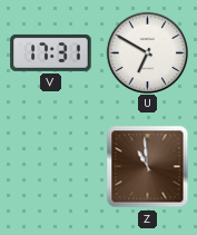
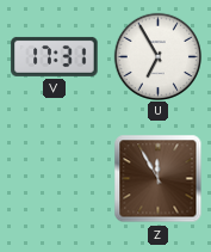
U: 6:50 -> 6:55 (157, 56)
Z: 10:59 -> 11:55 (159, 179)
